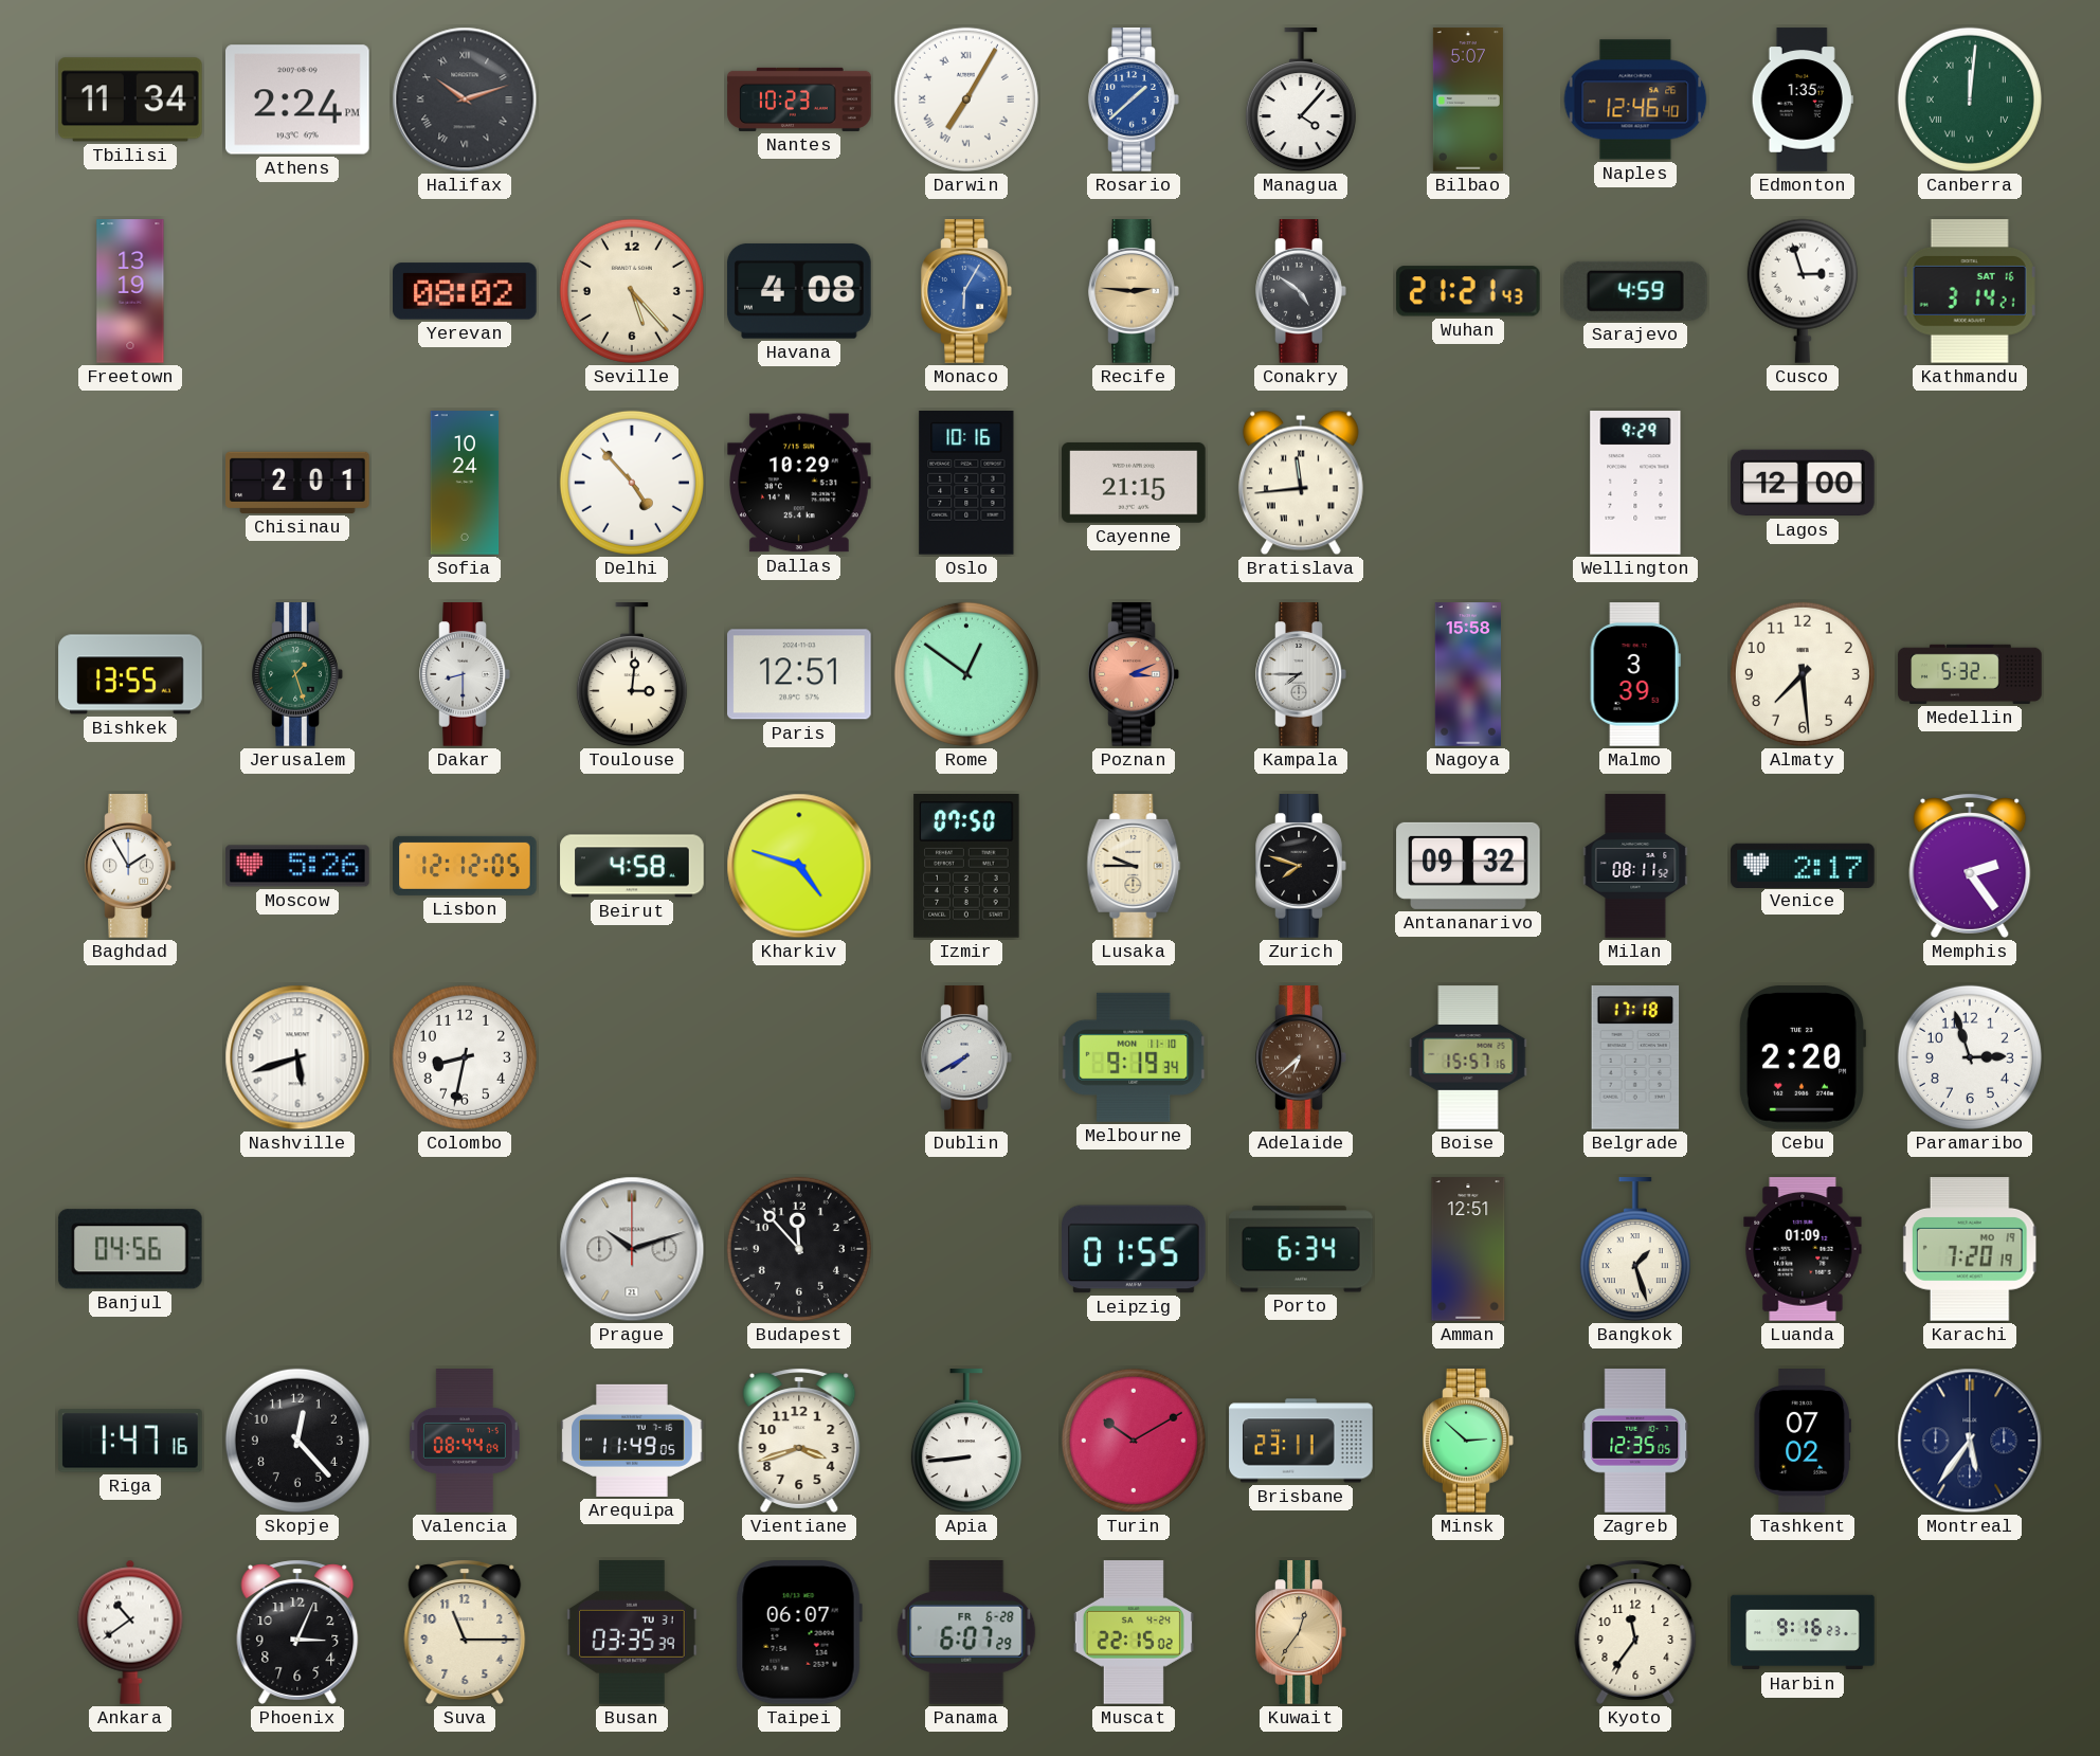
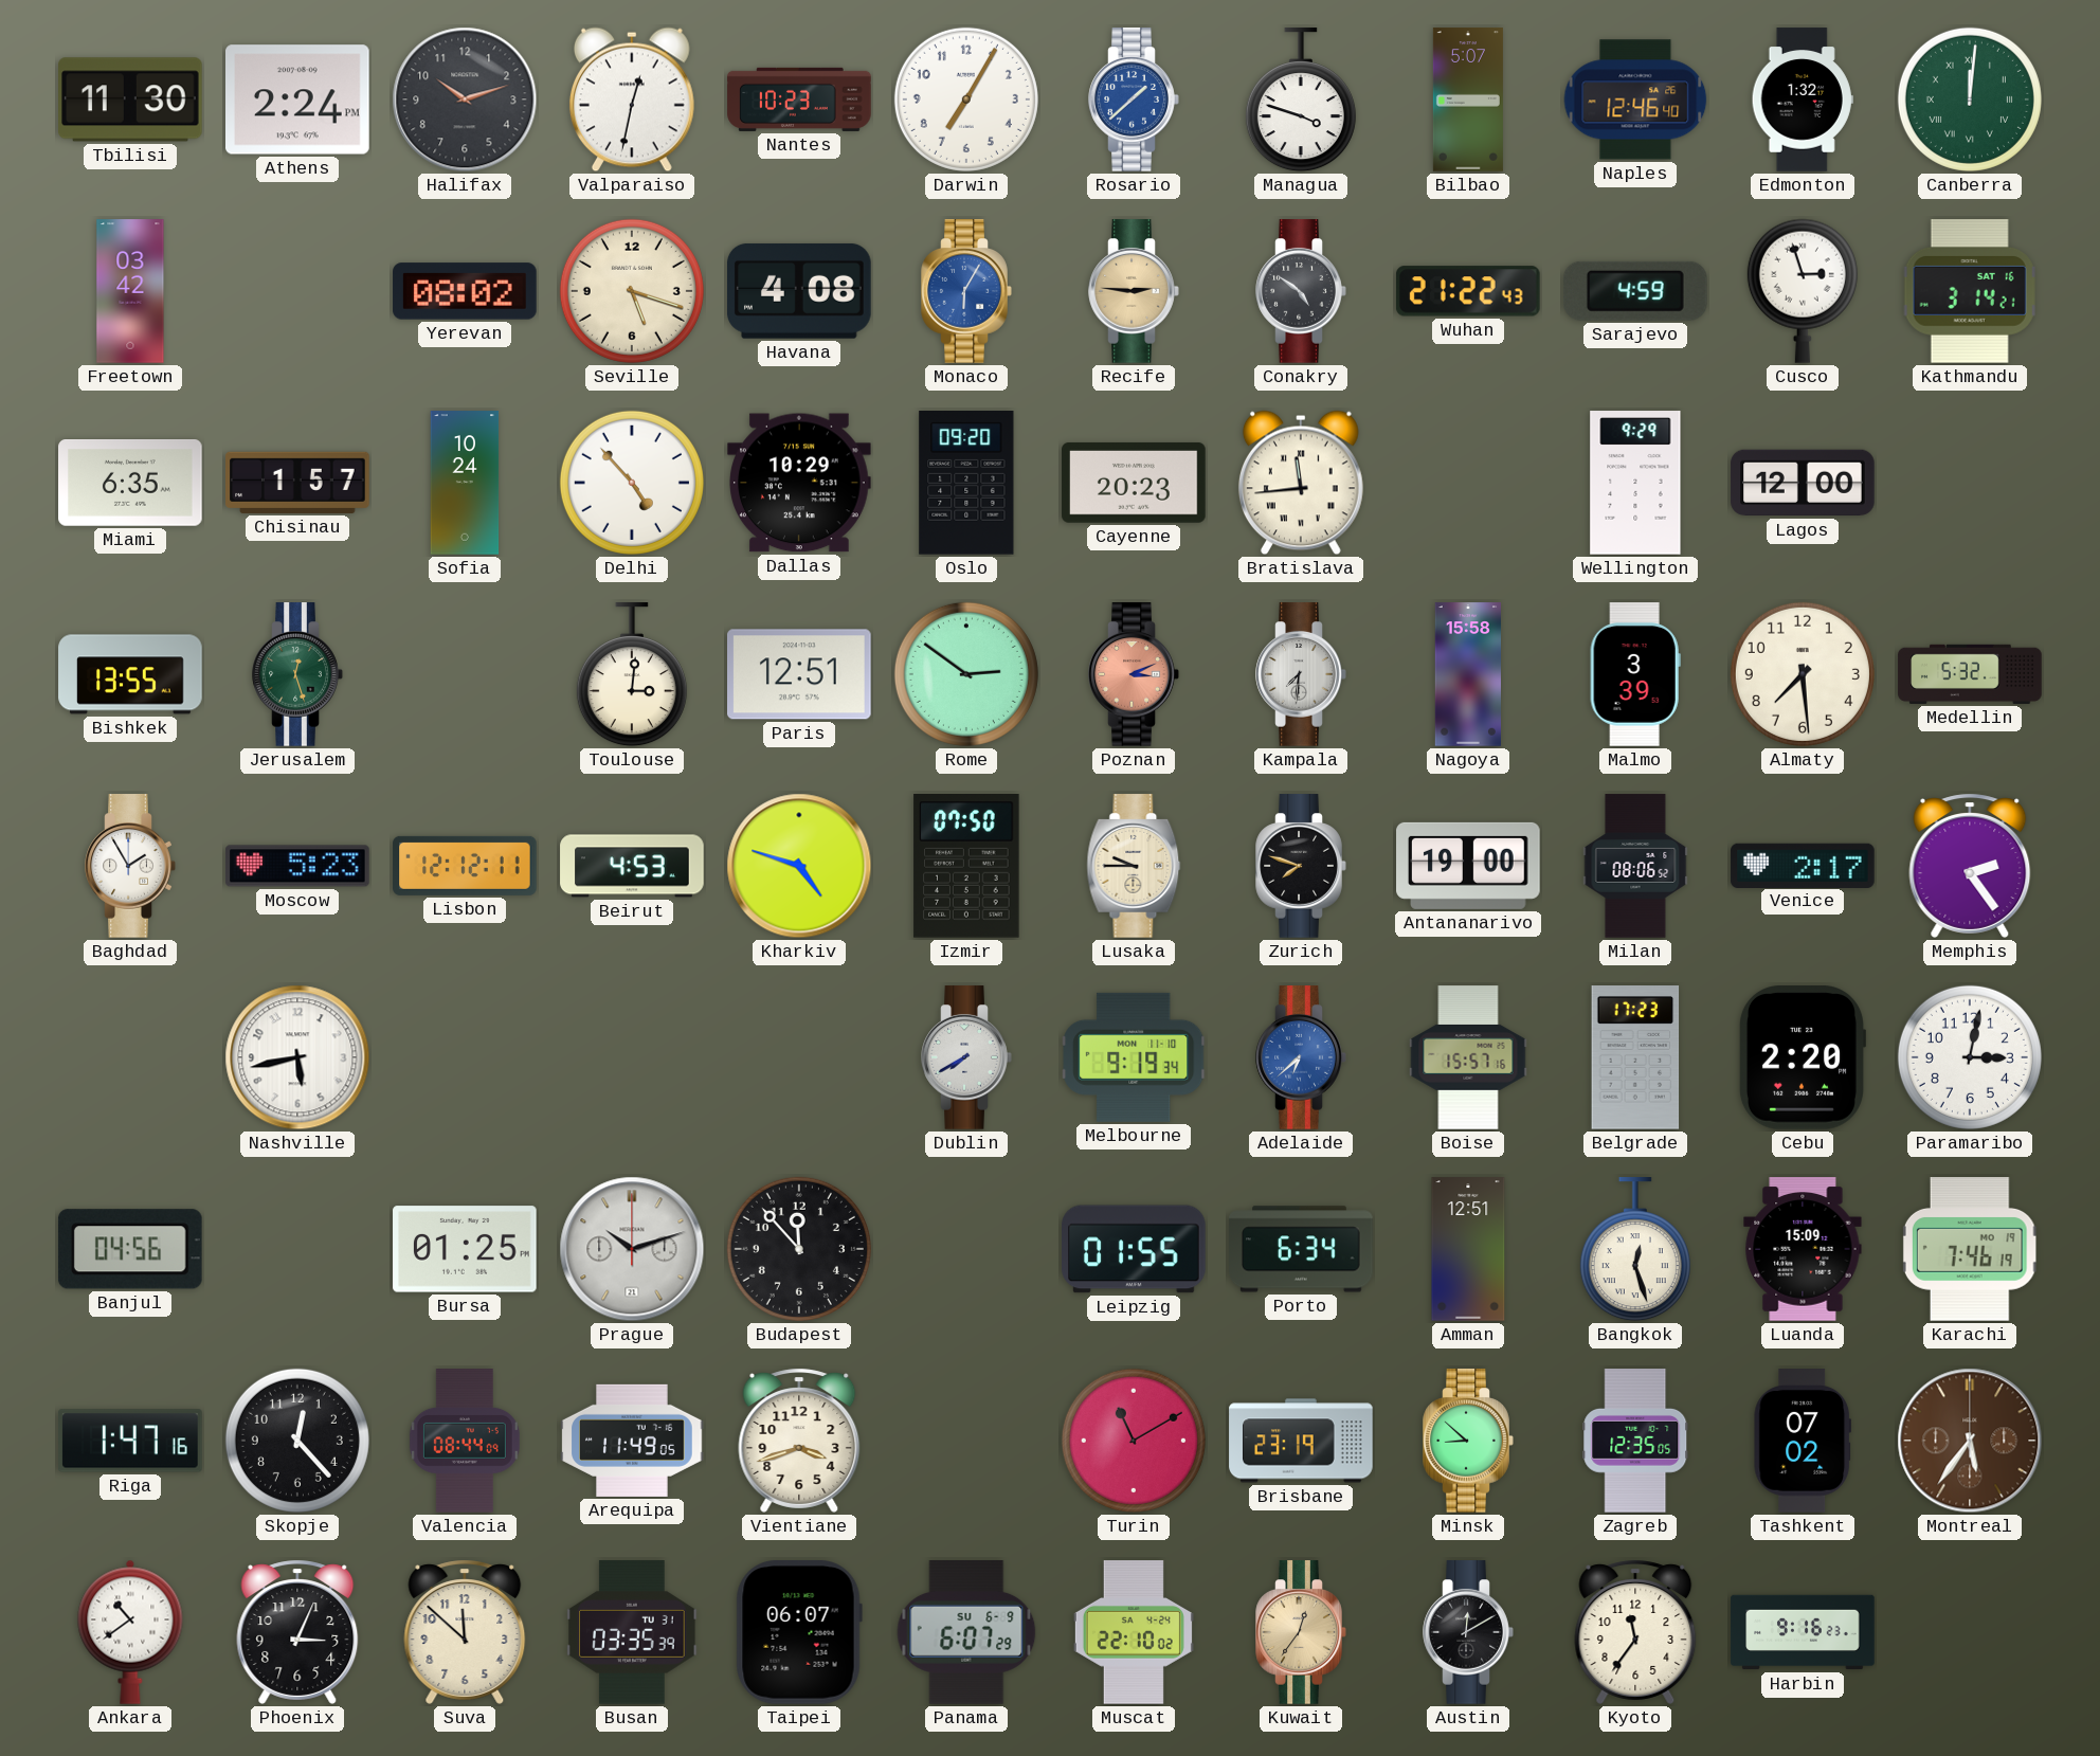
Tbilisi: 11:34 -> 11:30 (131, 99)
Halifax numerals: Roman -> Arabic (465, 99)
Valparaiso: none -> 12:32 (632, 99)
Darwin numerals: Roman -> Arabic (966, 99)
Managua: 4:07 -> 3:48 (1301, 101)
Edmonton: 1:35 -> 1:32 (1803, 99)
Freetown: 13:19 -> 03:42 (130, 291)
Seville: 5:23 -> 5:18 (632, 291)
Wuhan: 21:21 -> 21:22 (1468, 291)
Miami: none -> 6:35 (130, 484)
Chisinau: 2:01 -> 1:57 (297, 483)
Oslo: 10:16 -> 09:20 (966, 484)
Cayenne: 21:15 -> 20:23 (1134, 483)
Jerusalem: 1:27 -> 12:27 (297, 674)
Dakar: 8:30 -> none (465, 674)
Rome: 12:51 -> 2:51 (966, 674)
Kampala: 7:45 -> 7:31 (1301, 674)
Moscow: 5:26 -> 5:23 (297, 866)
Lisbon: 12:12:05 -> 12:12:11 (465, 866)
Beirut: 4:58 -> 4:53 (632, 866)
Antananarivo: 09:32 -> 19:00 (1468, 866)
Milan: 08:11 -> 08:06 (1635, 866)
Nashville: 5:42 -> 5:43 (297, 1057)
Colombo: 8:32 -> none (465, 1057)
Adelaide dial: brown -> blue (1301, 1057)
Belgrade: 17:18 -> 17:23 (1635, 1058)
Paramaribo: 2:57 -> 3:02 (1970, 1057)
Bursa: none -> 01:25 (465, 1249)
Bangkok: 1:27 -> 12:27 (1635, 1250)
Luanda: 01:09 -> 15:09 (1803, 1249)
Karachi: 7:20 -> 7:46 (1970, 1249)
Apia: 8:44 -> none (966, 1442)
Turin: 10:10 -> 11:10 (1134, 1441)
Brisbane: 23:11 -> 23:19 (1301, 1441)
Minsk: 2:52 -> 8:52 (1468, 1441)
Montreal dial: navy -> brown (1970, 1441)
Suva: 11:15 -> 11:52 (465, 1632)
Panama date: FR 6-28 -> SU 6-9 (966, 1632)
Muscat: 22:15 -> 22:10 (1134, 1632)
Austin: none -> 12:10 (1468, 1632)
